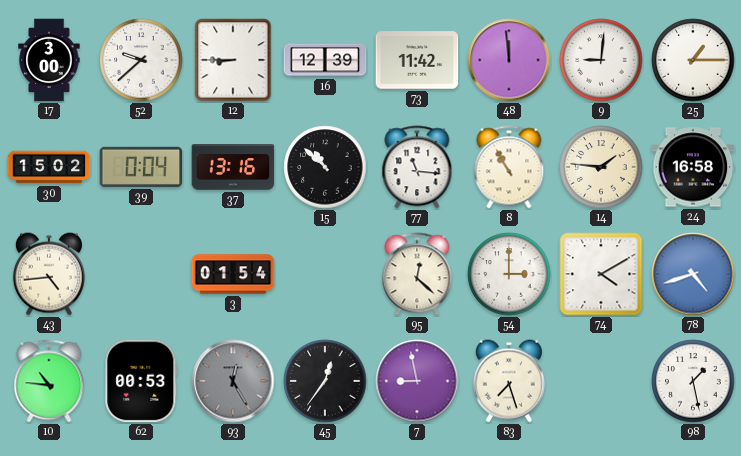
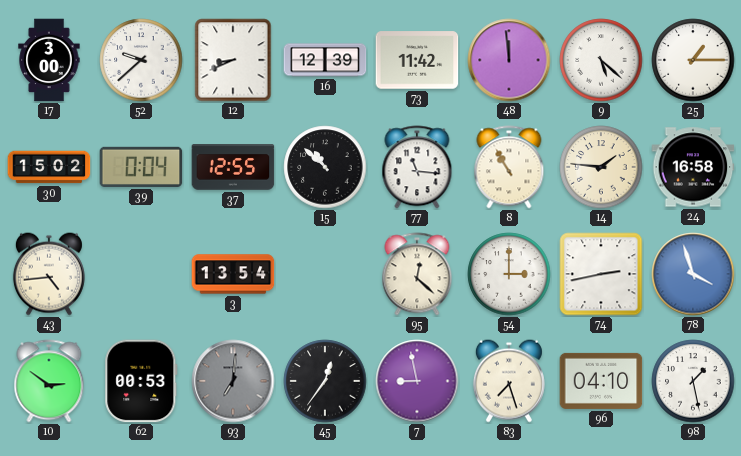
12: 8:45 -> 8:41 (233, 60)
9: 9:01 -> 5:22 (601, 60)
37: 13:16 -> 12:55 (233, 167)
3: 01:54 -> 13:54 (233, 274)
74: 4:10 -> 2:43 (601, 274)
78: 4:42 -> 3:57 (693, 274)
10: 10:46 -> 2:51 (49, 381)
93: 12:25 -> 7:01 (233, 381)
96: none -> 04:10 (601, 381)
